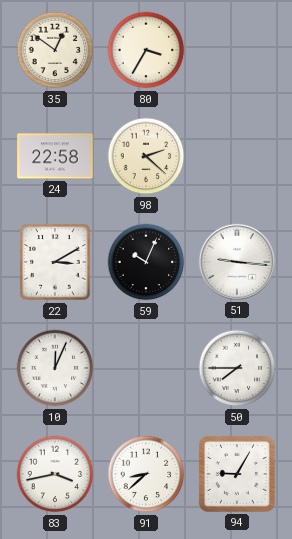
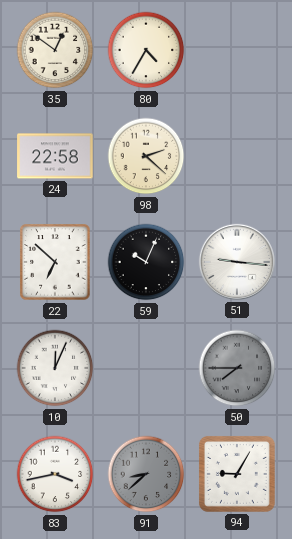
80: 3:35 -> 4:35 (146, 50)
22: 3:10 -> 6:52 (55, 262)
50 dial: white -> grey (237, 368)
91 dial: white -> grey (146, 474)
